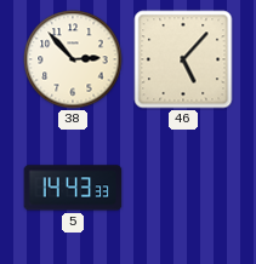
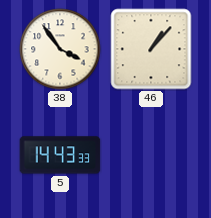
38: 2:53 -> 3:54 (60, 49)
46: 5:07 -> 1:07 (151, 49)
